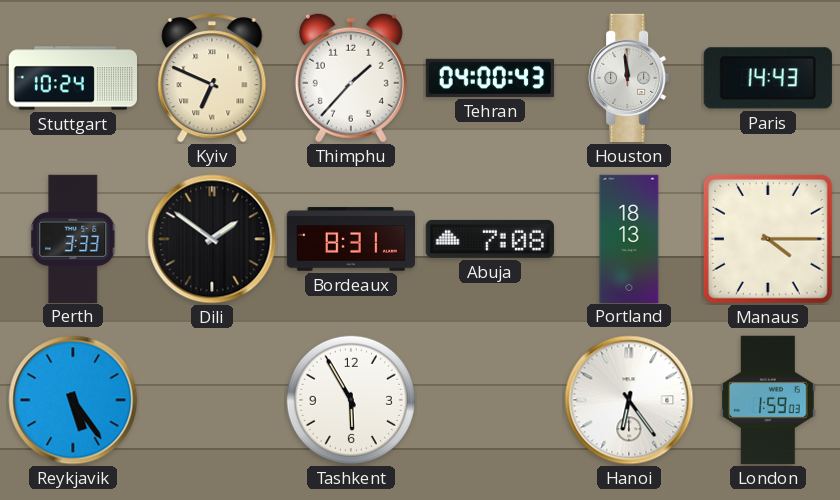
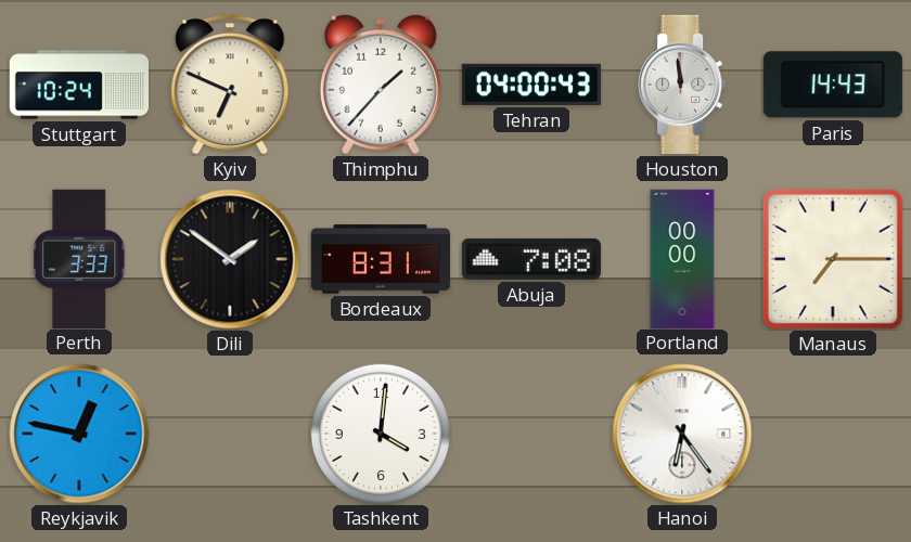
Portland: 18:13 -> 00:00 (682, 258)
Manaus: 4:15 -> 7:15 (833, 259)
Reykjavik: 5:24 -> 12:47 (79, 434)
Tashkent: 5:55 -> 4:01 (381, 434)
London: 1:59 -> none (768, 400)
